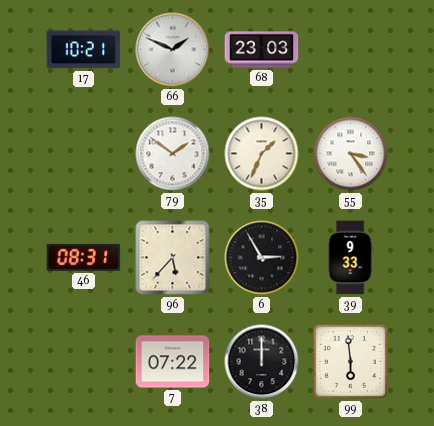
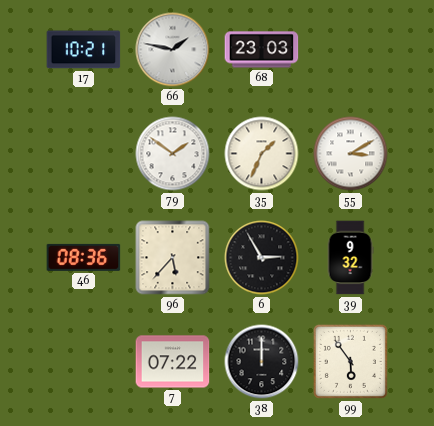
66: 1:49 -> 1:47 (173, 50)
55: 3:24 -> 3:10 (351, 154)
46: 08:31 -> 08:36 (84, 257)
39: 9:33 -> 9:32 (350, 258)
99: 5:59 -> 5:54 (350, 361)
